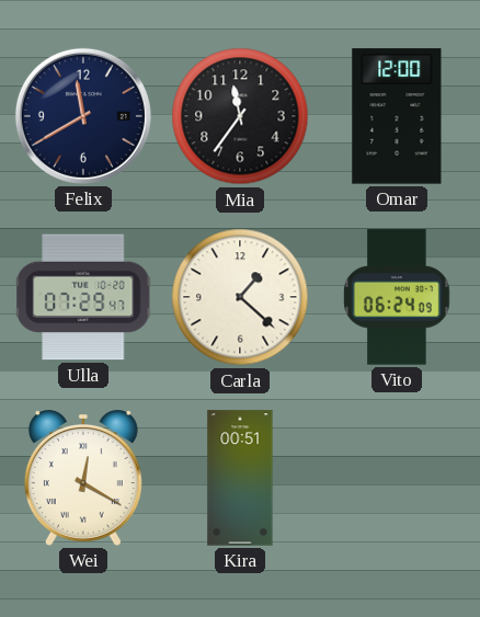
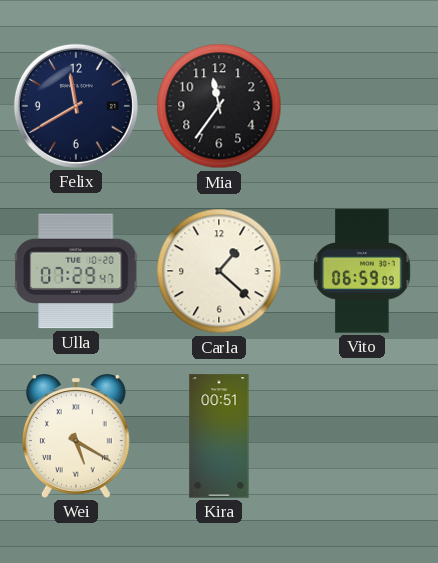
Omar: 12:00 -> none (397, 116)
Vito: 06:24 -> 06:59 (363, 271)
Wei: 12:20 -> 5:20 (76, 436)
